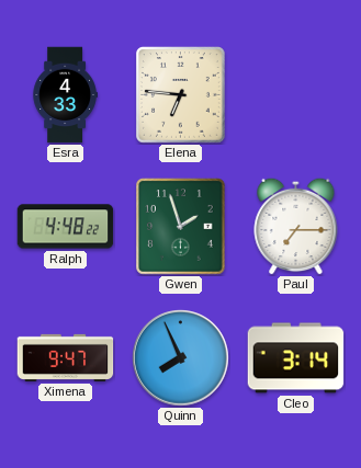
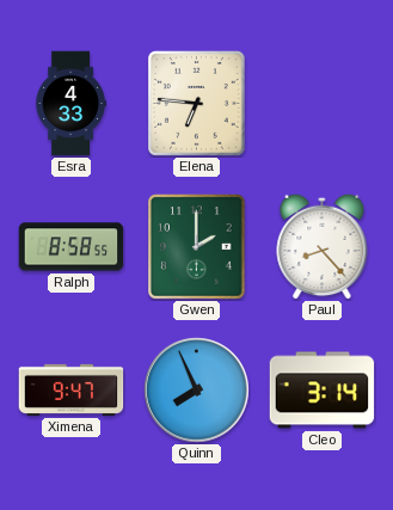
Ralph: 4:48 -> 8:58 (72, 247)
Gwen: 1:57 -> 2:00 (197, 247)
Paul: 7:15 -> 8:23 (323, 246)
